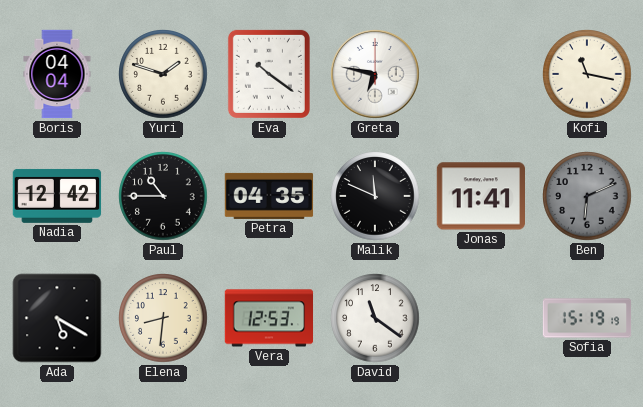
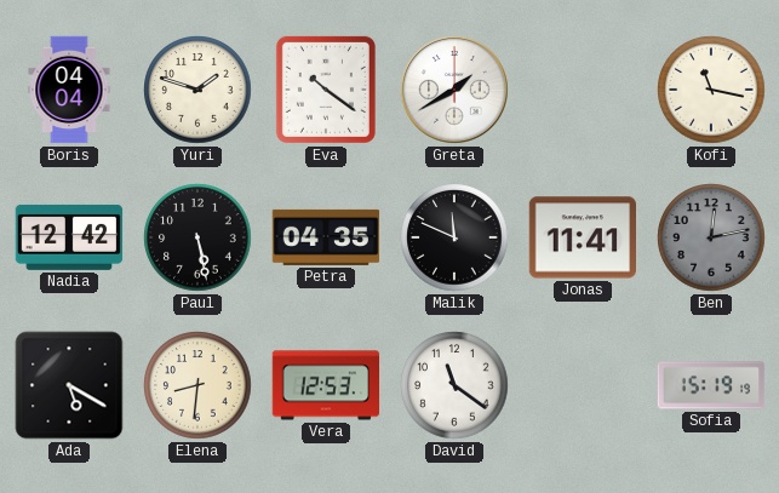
Greta: 6:47 -> 1:40 (454, 90)
Paul: 10:45 -> 5:28 (197, 237)
Ben: 6:11 -> 12:13 (711, 237)
